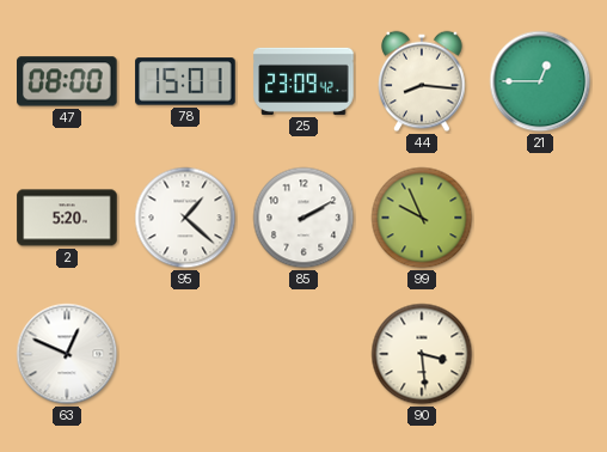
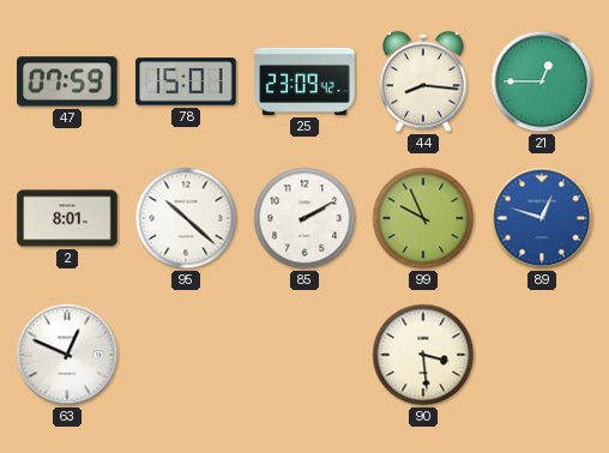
47: 08:00 -> 07:59 (67, 81)
2: 5:20 -> 8:01 (67, 218)
95: 1:22 -> 10:22 (186, 218)
89: none -> 12:48 (542, 218)
